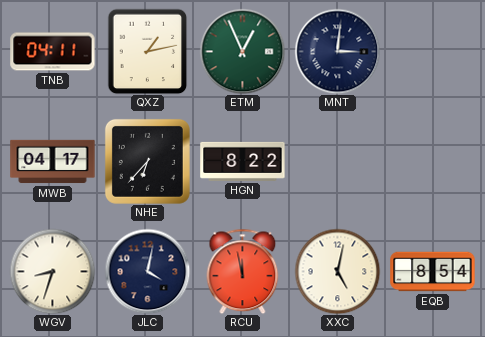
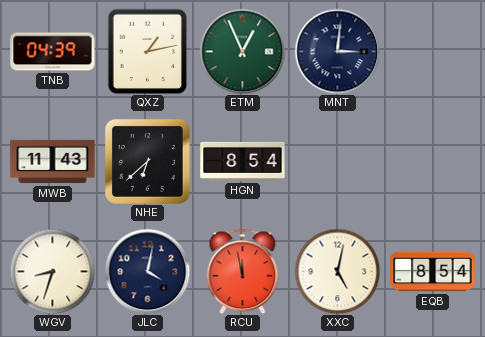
TNB: 04:11 -> 04:39 (53, 52)
MWB: 04:17 -> 11:43 (53, 162)
NHE: 6:37 -> 6:38 (147, 161)
HGN: 8:22 -> 8:54 (243, 161)
